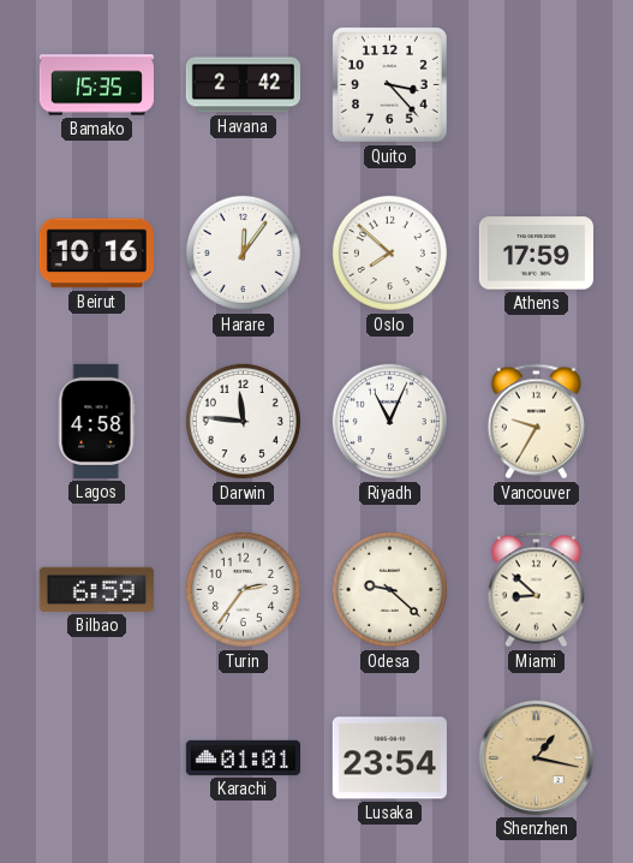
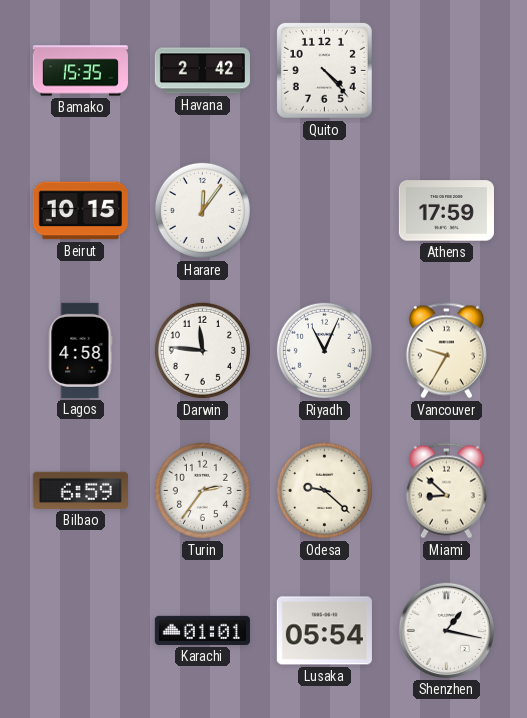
Quito: 3:23 -> 4:23 (324, 70)
Beirut: 10:16 -> 10:15 (80, 211)
Oslo: 7:52 -> none (389, 252)
Lusaka: 23:54 -> 05:54 (324, 631)
Shenzhen dial: champagne -> white (446, 630)
